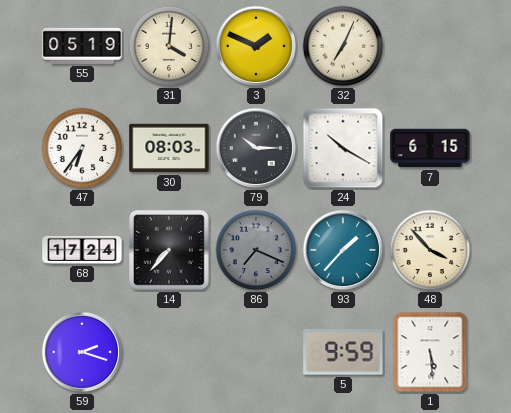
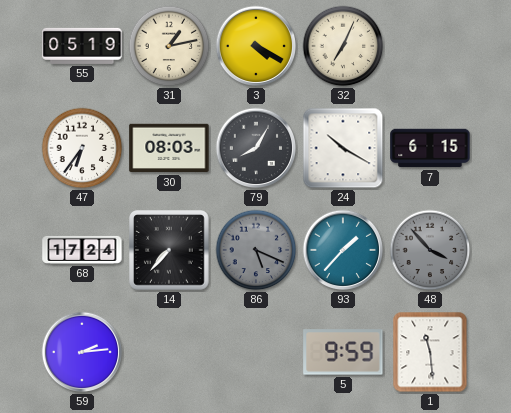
31: 4:01 -> 1:13 (169, 46)
3: 1:49 -> 4:20 (256, 46)
79: 10:15 -> 8:05 (256, 148)
86: 7:19 -> 5:19 (256, 250)
48 dial: cream -> grey (430, 250)
59: 2:18 -> 2:14 (82, 352)
1: 5:29 -> 11:29 (430, 352)
